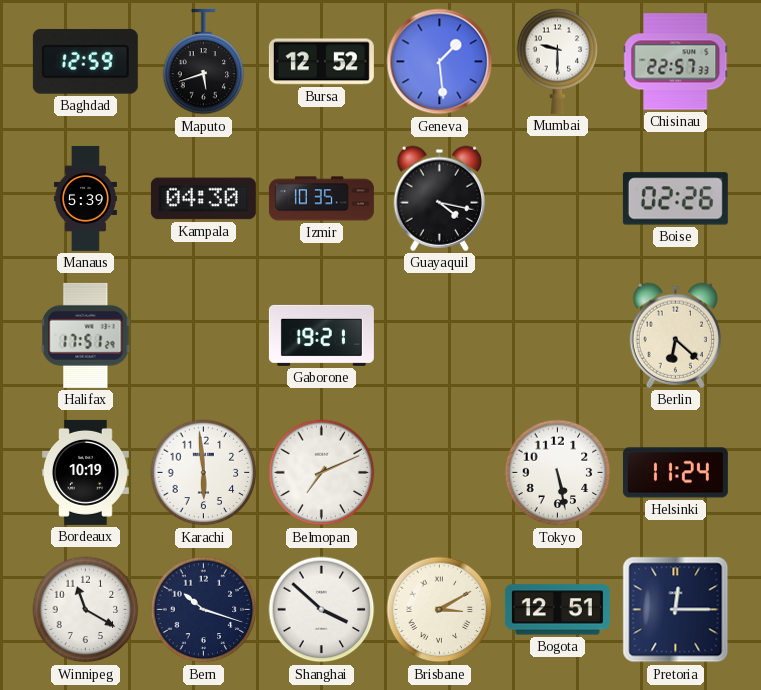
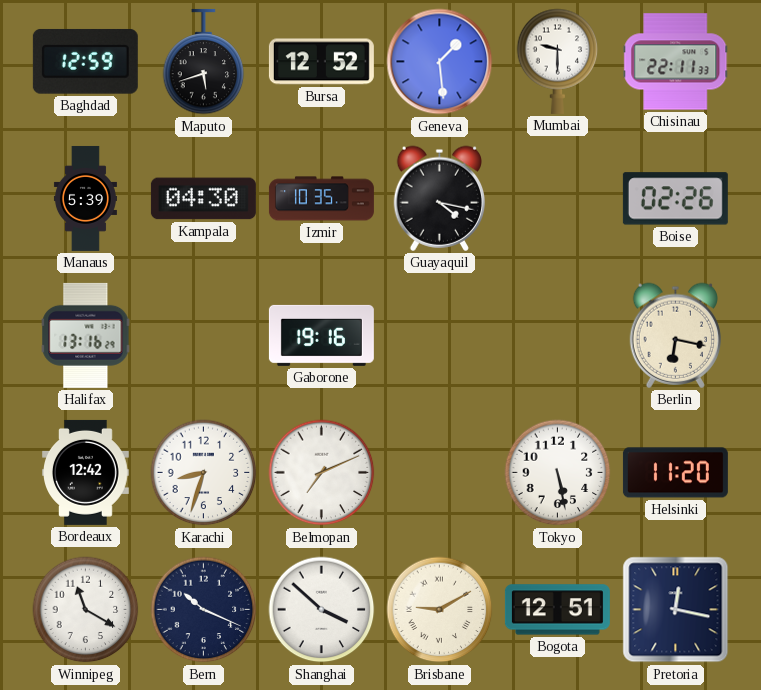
Chisinau: 22:57 -> 22:11 (676, 62)
Halifax: 17:51 -> 13:16 (86, 335)
Gaborone: 19:21 -> 19:16 (321, 335)
Berlin: 6:22 -> 6:17 (675, 335)
Bordeaux: 10:19 -> 12:42 (86, 472)
Karachi: 5:59 -> 8:33 (204, 473)
Helsinki: 11:24 -> 11:20 (675, 473)
Bern: 10:18 -> 10:19 (204, 610)
Brisbane: 3:10 -> 9:10 (440, 610)
Pretoria: 12:15 -> 12:17 (676, 610)
